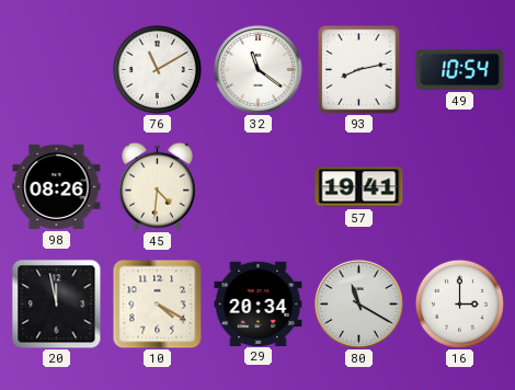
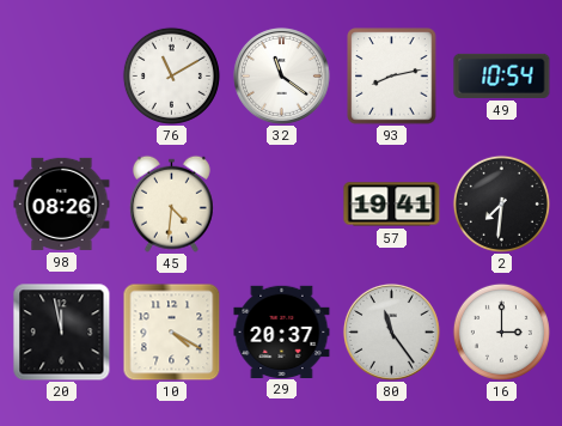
2: none -> 7:31 (501, 203)
29: 20:34 -> 20:37 (282, 331)
80: 11:20 -> 11:24 (391, 331)
